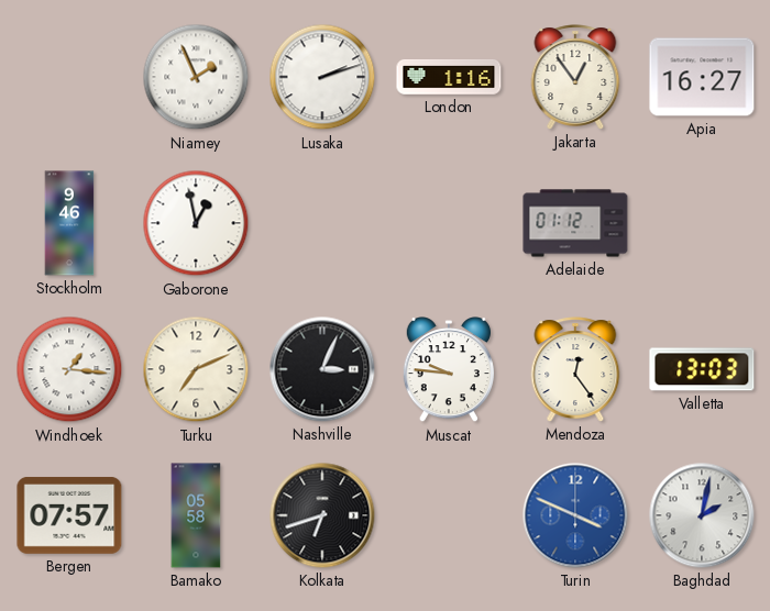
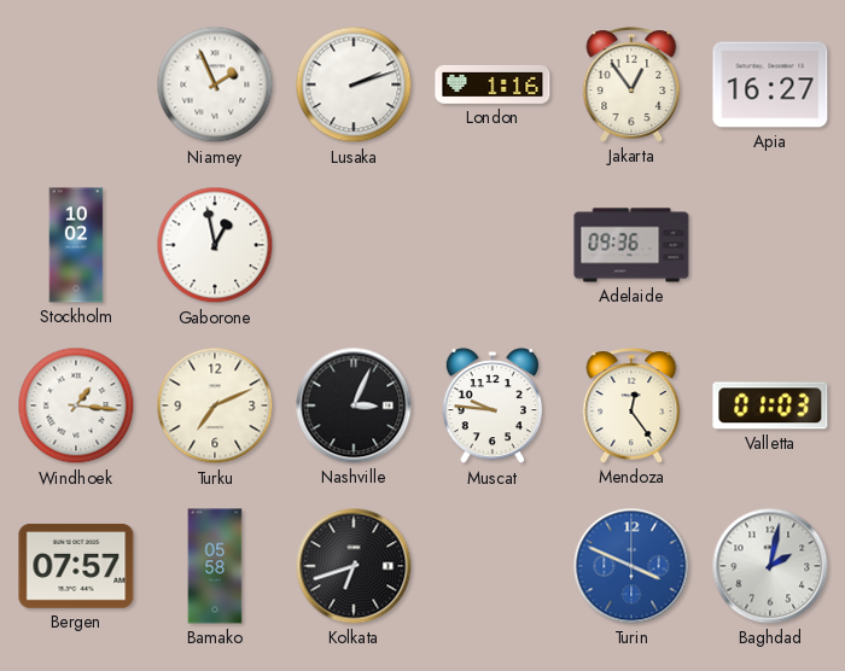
Stockholm: 9:46 -> 10:02 (76, 245)
Adelaide: 01:12 -> 09:36 (631, 245)
Valletta: 13:03 -> 01:03 (770, 405)
